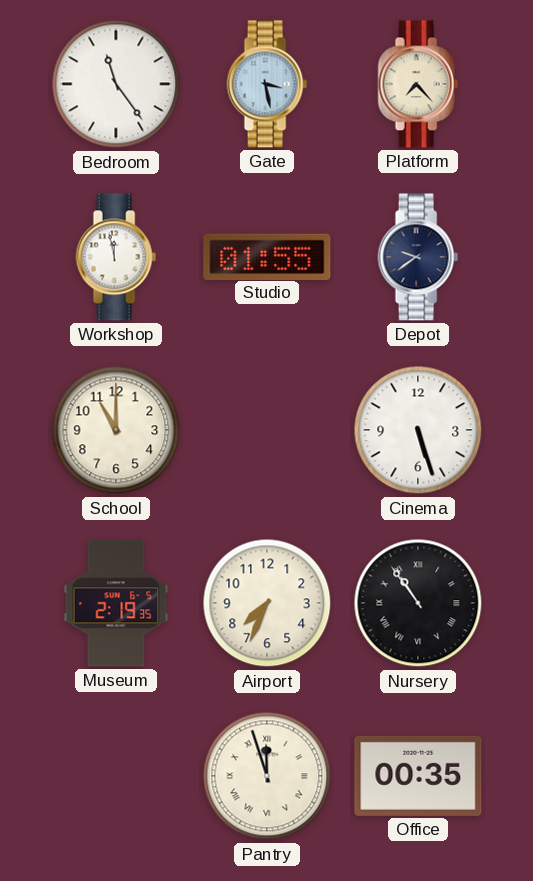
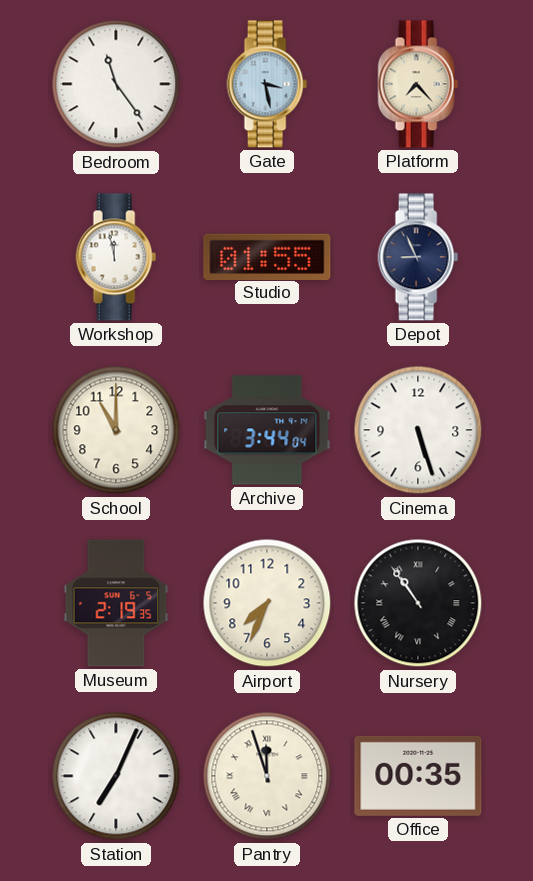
Depot: 9:39 -> 8:56 (418, 257)
Archive: none -> 3:44 (267, 430)
Station: none -> 7:04 (116, 776)
